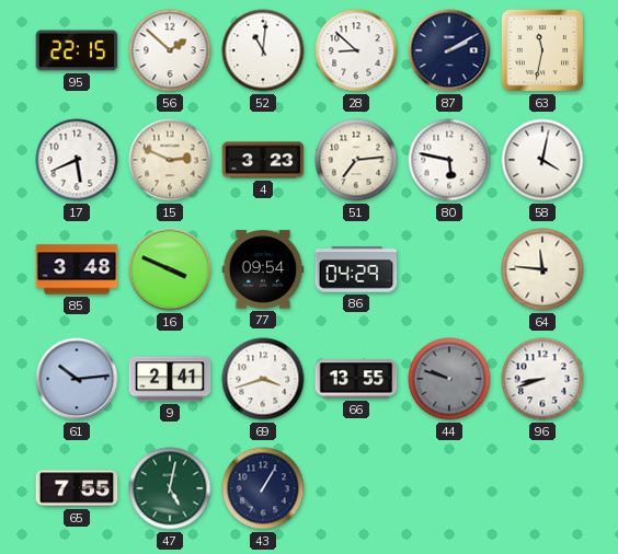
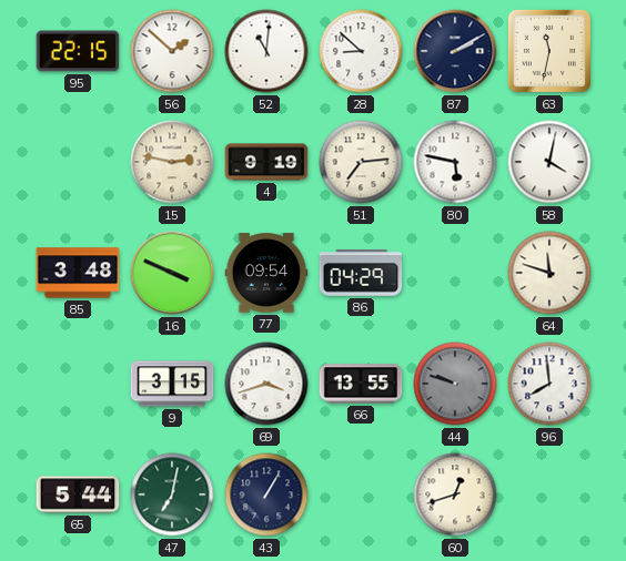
17: 5:41 -> none (77, 160)
15: 2:49 -> 2:47 (172, 162)
4: 3:23 -> 9:19 (266, 162)
64: 11:46 -> 11:48 (549, 273)
61: 10:14 -> none (77, 379)
9: 2:41 -> 3:15 (172, 384)
96: 8:42 -> 7:59 (549, 384)
65: 7:55 -> 5:44 (78, 494)
47: 5:02 -> 7:02 (172, 494)
60: none -> 12:42 (455, 494)
